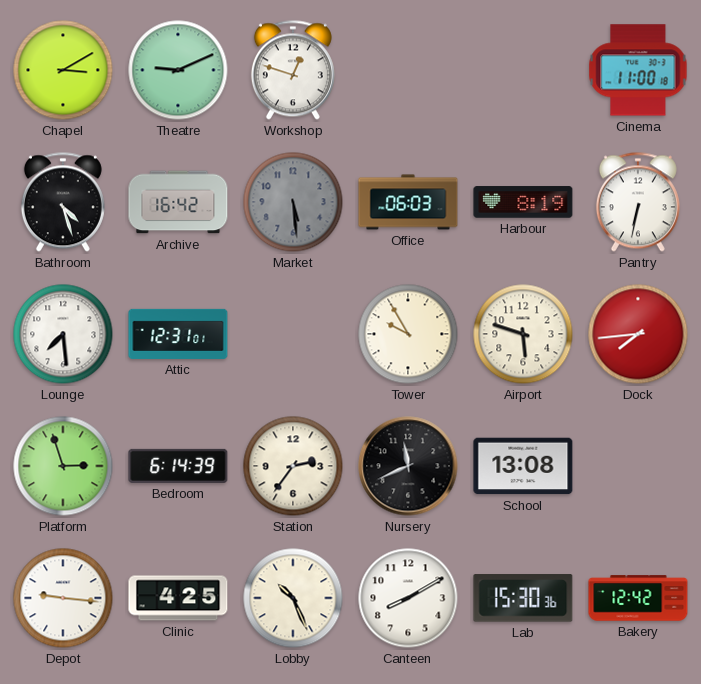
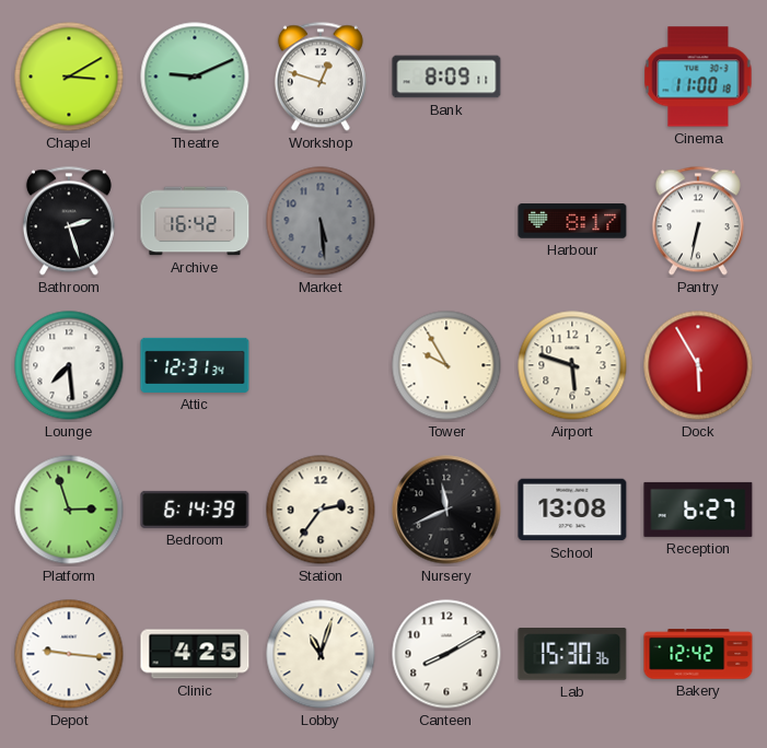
Bank: none -> 8:09 (446, 77)
Bathroom: 4:27 -> 2:27 (69, 221)
Office: 06:03 -> none (408, 202)
Harbour: 8:19 -> 8:17 (572, 221)
Attic: 12:31:01 -> 12:31:34 (195, 365)
Dock: 7:44 -> 5:55 (698, 365)
Reception: none -> 6:27 (698, 510)
Lobby: 10:26 -> 11:03 (321, 654)
